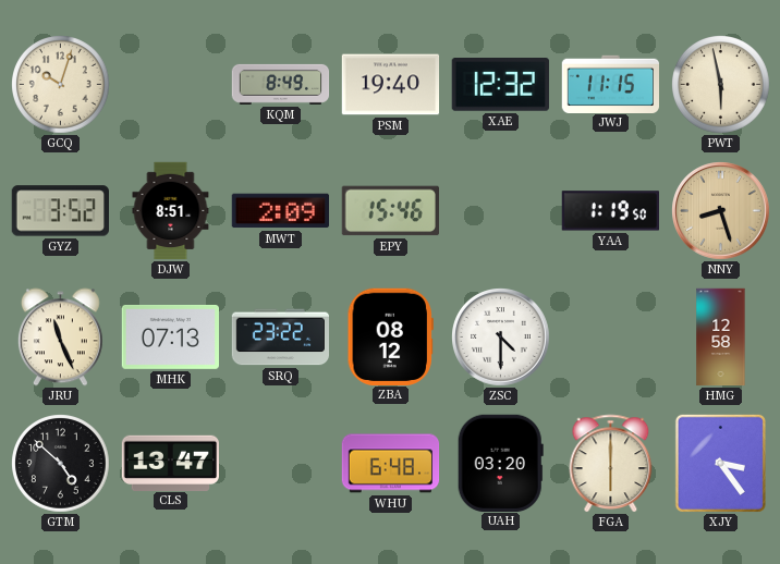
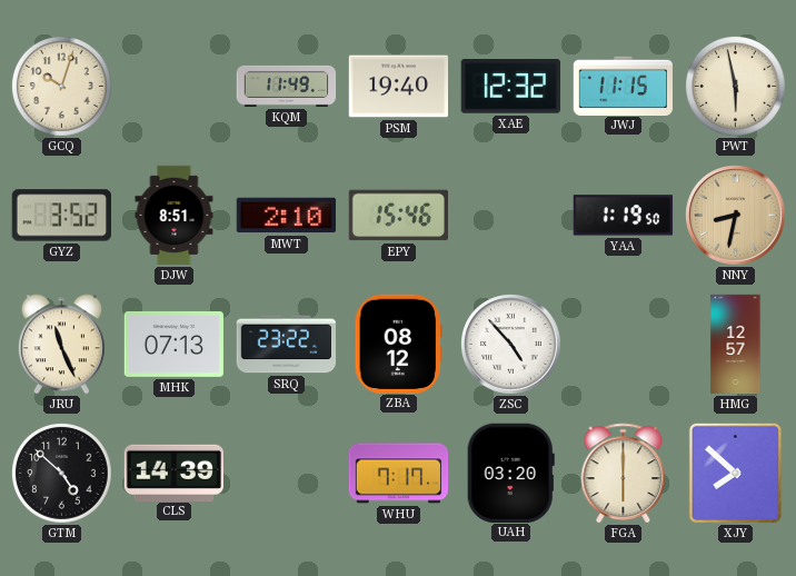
KQM: 8:49 -> 11:49 (287, 86)
MWT: 2:09 -> 2:10 (286, 216)
NNY: 8:27 -> 8:32 (736, 216)
ZSC: 4:30 -> 4:53 (511, 345)
HMG: 12:58 -> 12:57 (736, 345)
CLS: 13:47 -> 14:39 (173, 473)
WHU: 6:48 -> 7:17 (399, 474)
XJY: 3:24 -> 7:52 (735, 473)
